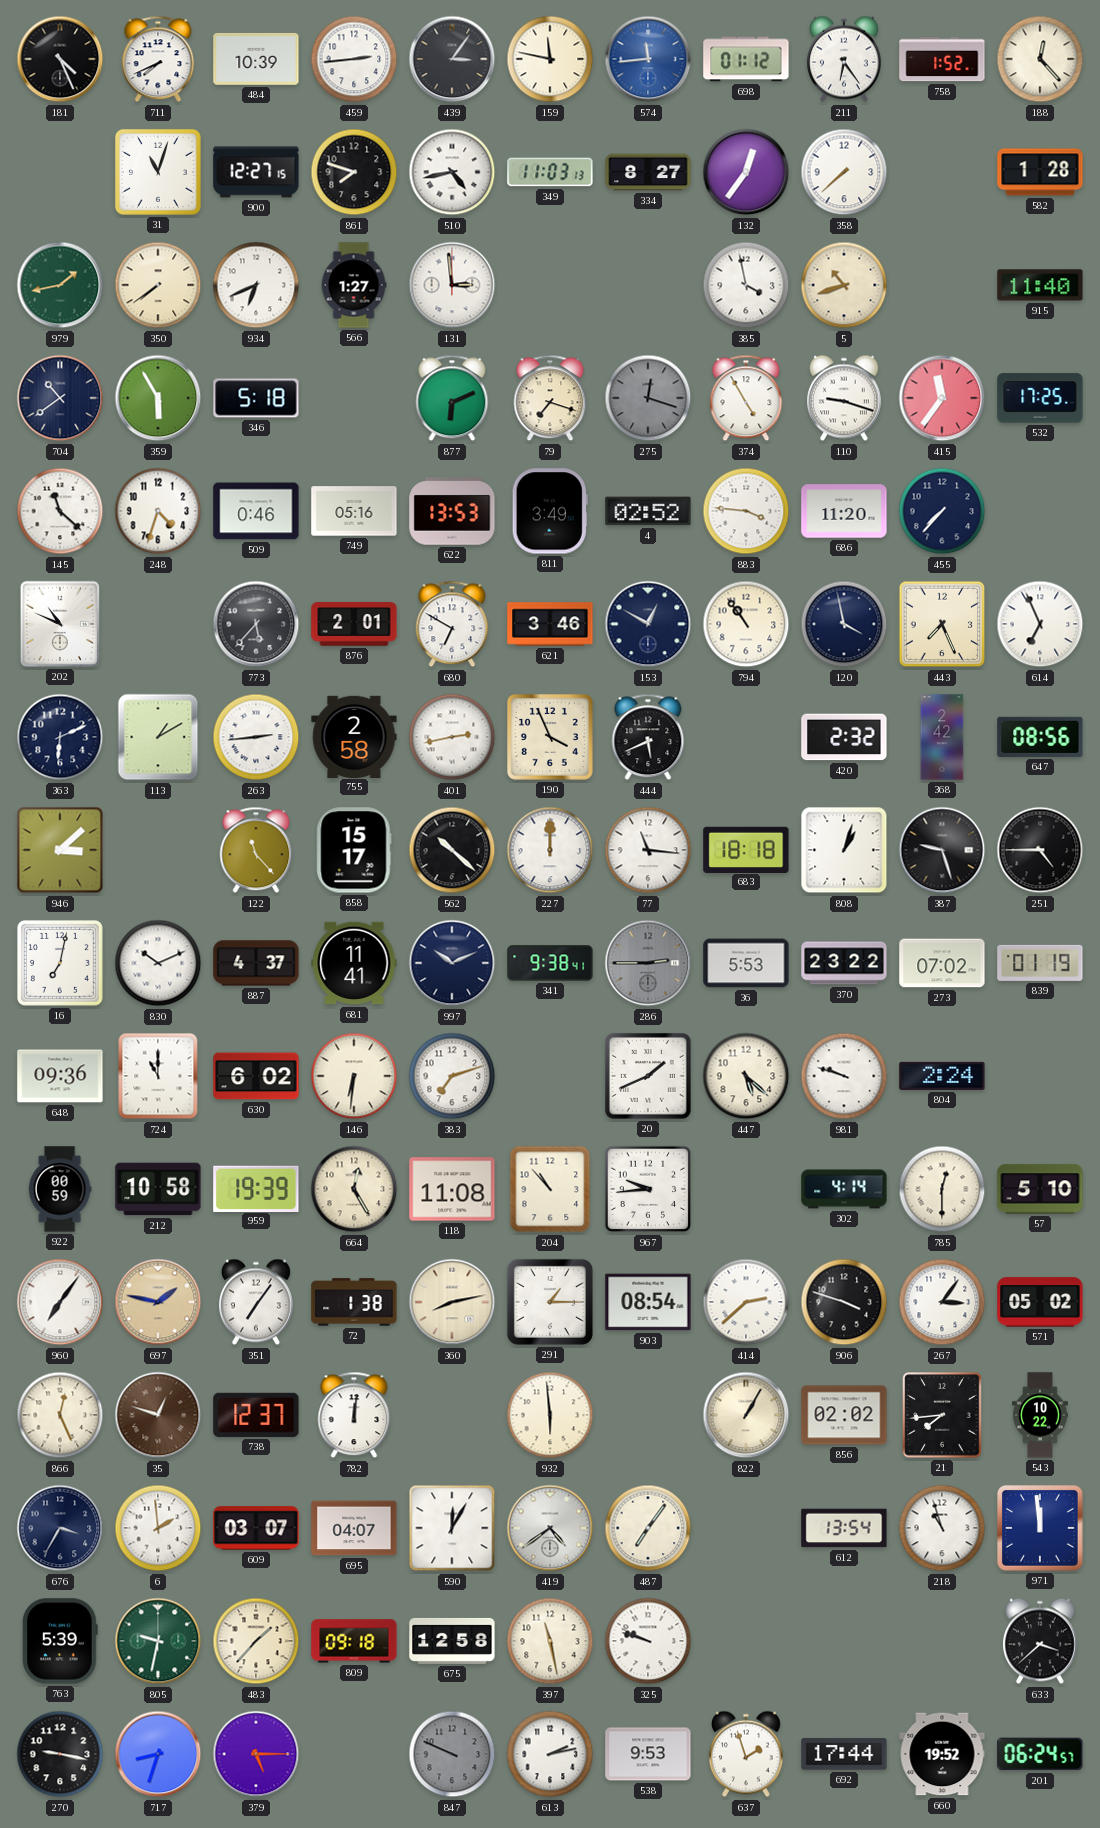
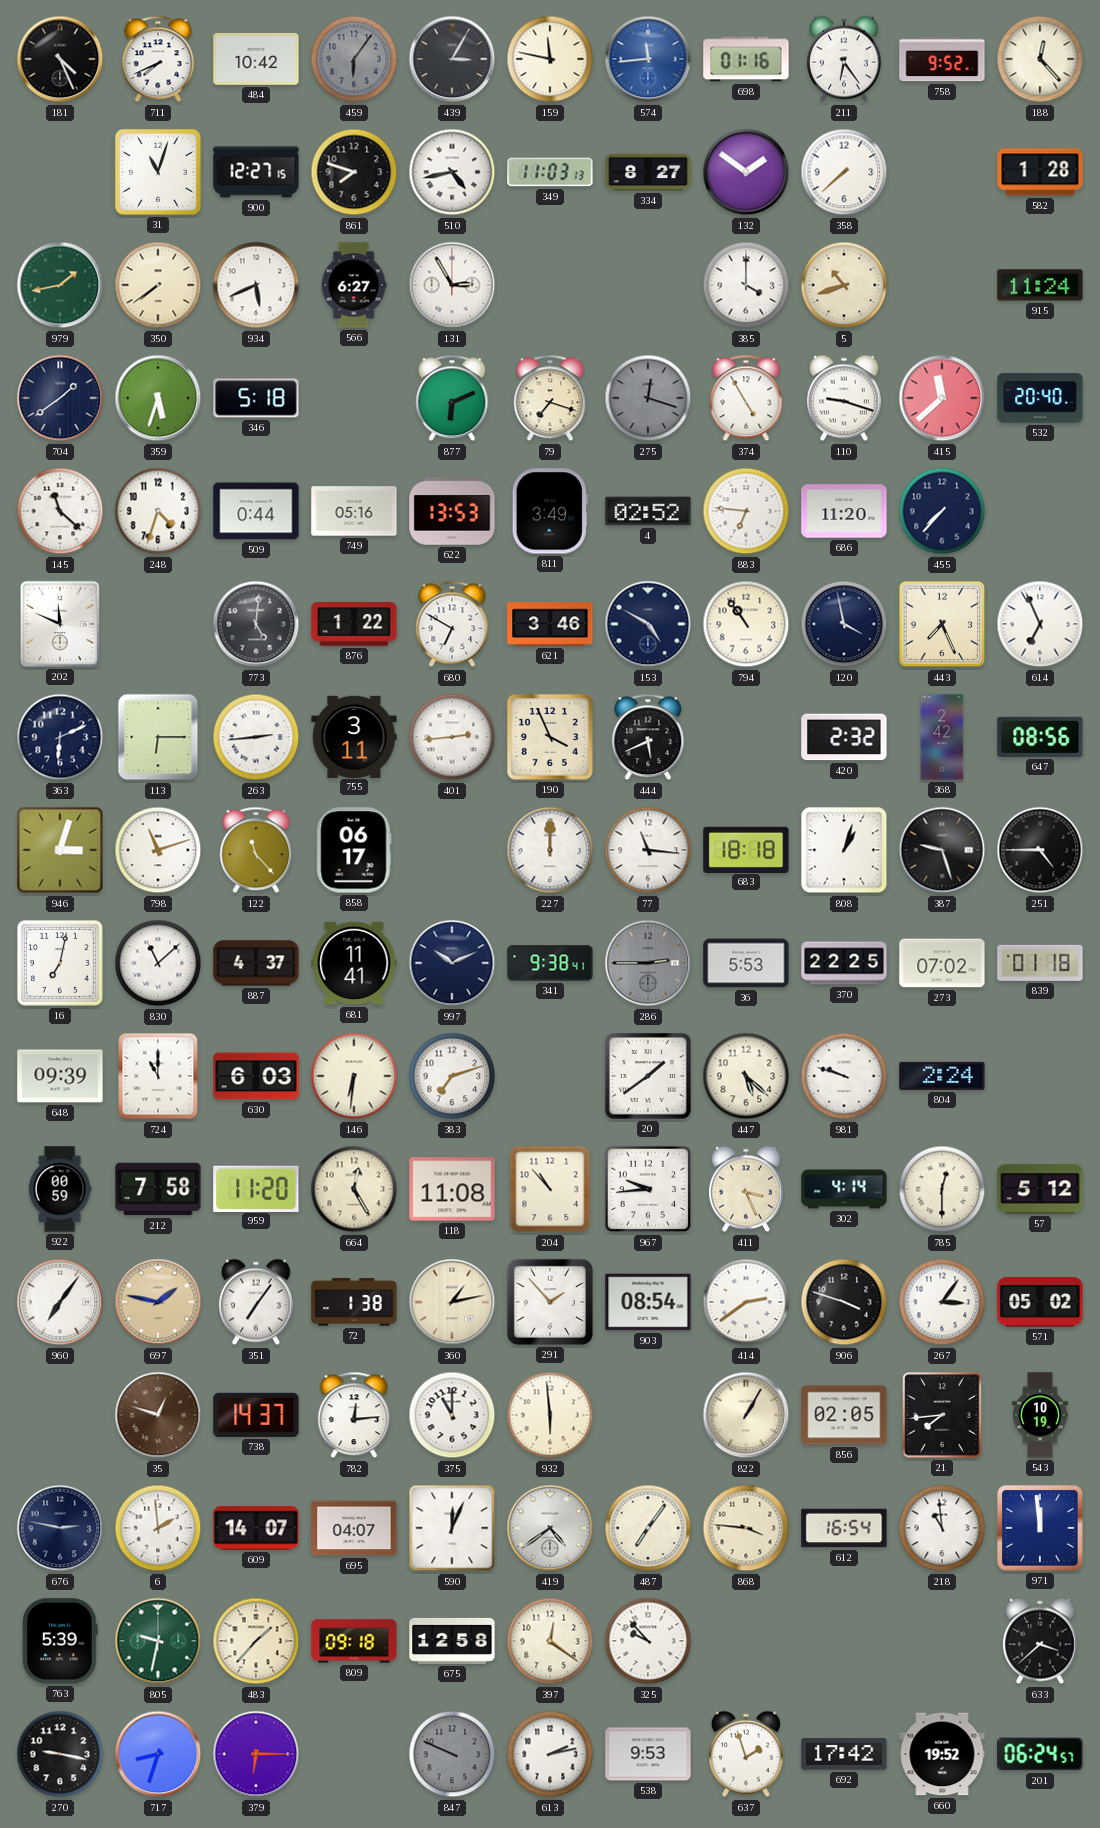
484: 10:39 -> 10:42 (256, 59)
459: 2:44 -> 6:06 (354, 59)
459 dial: white -> grey (354, 59)
439: 3:06 -> 3:05 (452, 59)
698: 01:12 -> 01:16 (746, 59)
758: 1:52 -> 9:52 (942, 59)
132: 12:36 -> 1:51 (746, 172)
934: 6:41 -> 5:41 (256, 285)
566: 1:27 -> 6:27 (354, 285)
131: 2:59 -> 2:55 (452, 285)
385: 3:58 -> 4:00 (746, 285)
915: 11:40 -> 11:24 (1040, 285)
704: 10:39 -> 1:39 (60, 398)
359: 5:55 -> 5:33 (158, 398)
415: 11:36 -> 11:38 (942, 398)
532: 17:25 -> 20:40 (1040, 398)
509: 0:46 -> 0:44 (256, 511)
883: 3:46 -> 6:46 (746, 511)
202: 10:49 -> 11:49 (60, 624)
773: 5:37 -> 5:01 (256, 624)
876: 2:01 -> 1:22 (354, 624)
153: 12:50 -> 4:50 (648, 624)
113: 1:10 -> 6:15 (158, 737)
755: 2:58 -> 3:11 (354, 736)
401: 2:43 -> 2:44 (452, 737)
946: 3:08 -> 3:03 (60, 850)
798: none -> 11:12 (158, 850)
858: 15:17 -> 06:17 (354, 850)
562: 10:22 -> none (452, 850)
830: 10:11 -> 11:08 (158, 963)
370: 23:22 -> 22:25 (844, 963)
839: 01:19 -> 01:18 (1040, 963)
648: 09:36 -> 09:39 (60, 1076)
630: 6:02 -> 6:03 (256, 1076)
20: 1:41 -> 1:39 (648, 1076)
212: 10:58 -> 7:58 (158, 1189)
959: 19:39 -> 11:20 (256, 1188)
411: none -> 3:26 (746, 1189)
57: 5:10 -> 5:12 (1040, 1189)
360: 8:13 -> 1:13 (452, 1302)
291: 1:15 -> 1:53 (550, 1302)
414: 2:38 -> 2:39 (746, 1302)
866: 12:26 -> none (60, 1415)
738: 12:37 -> 14:37 (256, 1415)
782: 12:01 -> 12:14 (354, 1415)
375: none -> 11:00 (452, 1415)
856: 02:02 -> 02:05 (844, 1415)
543: 10:22 -> 10:19 (1040, 1415)
676: 3:35 -> 2:47 (60, 1528)
609: 03:07 -> 14:07 (256, 1528)
590: 12:05 -> 12:04 (452, 1528)
868: none -> 3:46 (746, 1528)
612: 13:54 -> 16:54 (844, 1528)
218: 10:57 -> 10:59 (942, 1528)
397: 11:28 -> 12:21 (550, 1641)
325: 9:48 -> 9:53 (648, 1641)
379: 5:15 -> 6:15 (256, 1754)
692: 17:44 -> 17:42 (844, 1754)
